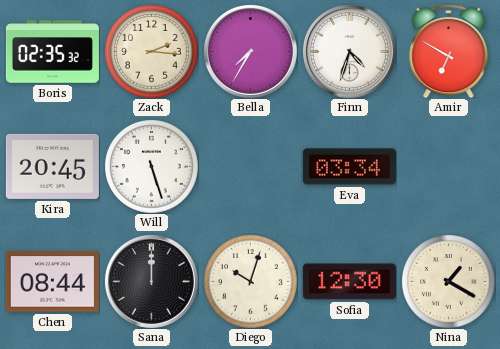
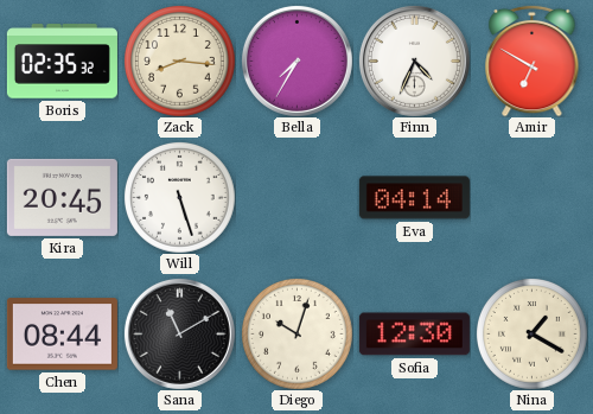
Zack: 2:16 -> 8:16 (180, 62)
Finn: 4:33 -> 4:34 (414, 60)
Eva: 03:34 -> 04:14 (414, 198)
Sana: 12:00 -> 11:10 (179, 333)
